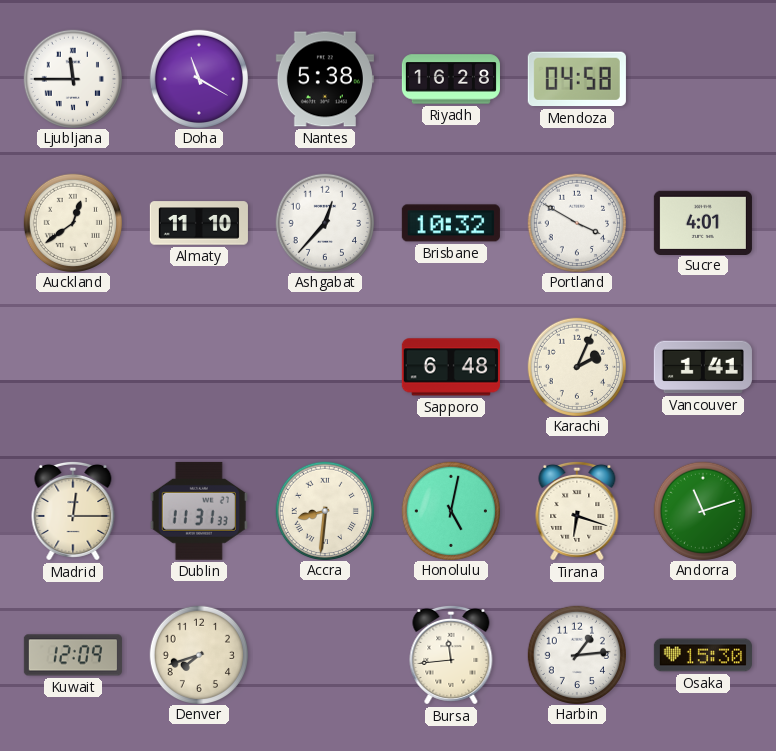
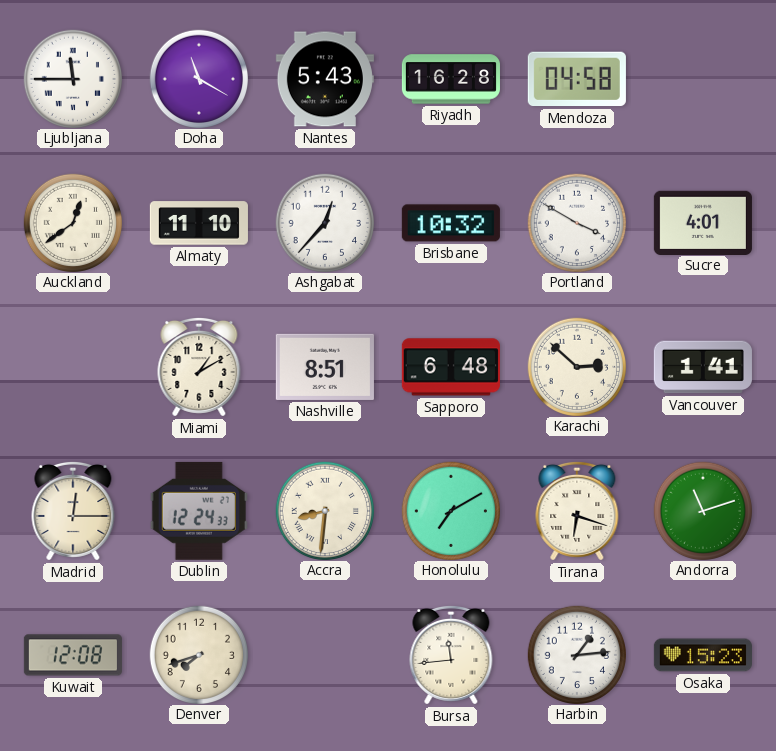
Nantes: 5:38 -> 5:43 (325, 79)
Miami: none -> 1:10 (199, 367)
Nashville: none -> 8:51 (325, 367)
Karachi: 2:04 -> 2:52 (576, 366)
Dublin: 11:31 -> 12:24 (199, 511)
Honolulu: 5:02 -> 7:10 (450, 510)
Kuwait: 12:09 -> 12:08 (73, 655)
Osaka: 15:30 -> 15:23 (703, 655)
